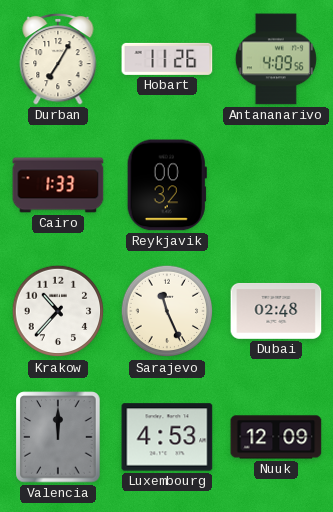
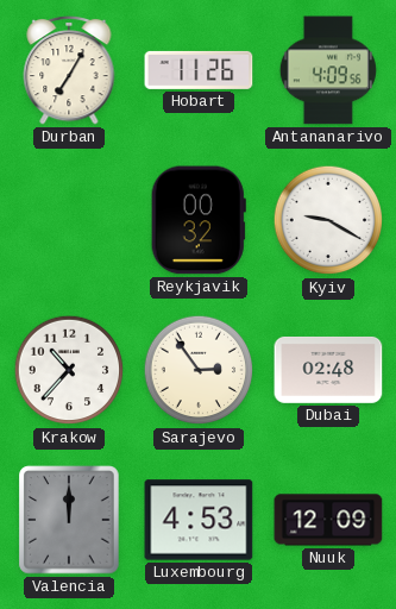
Cairo: 1:33 -> none (58, 185)
Kyiv: none -> 9:20 (328, 220)
Sarajevo: 11:26 -> 2:54 (199, 370)
